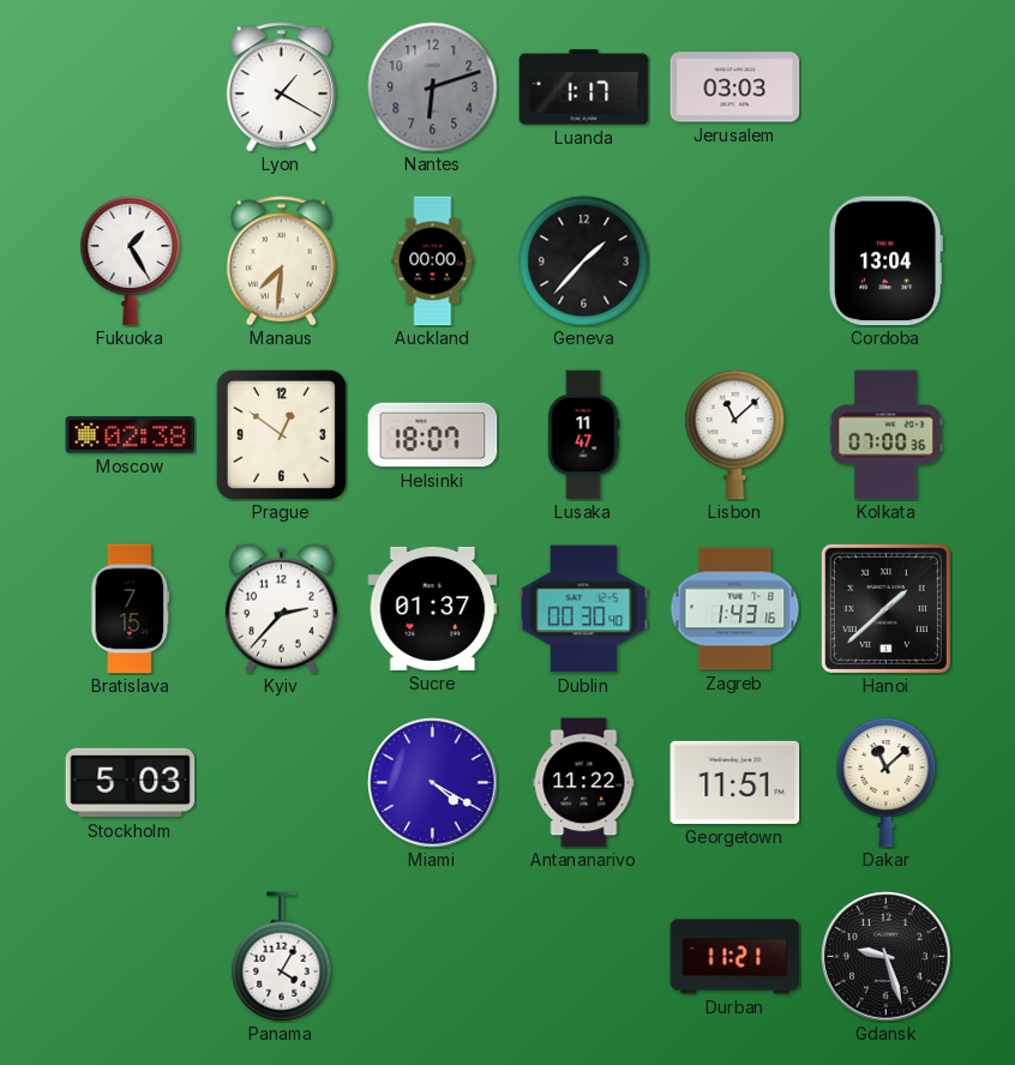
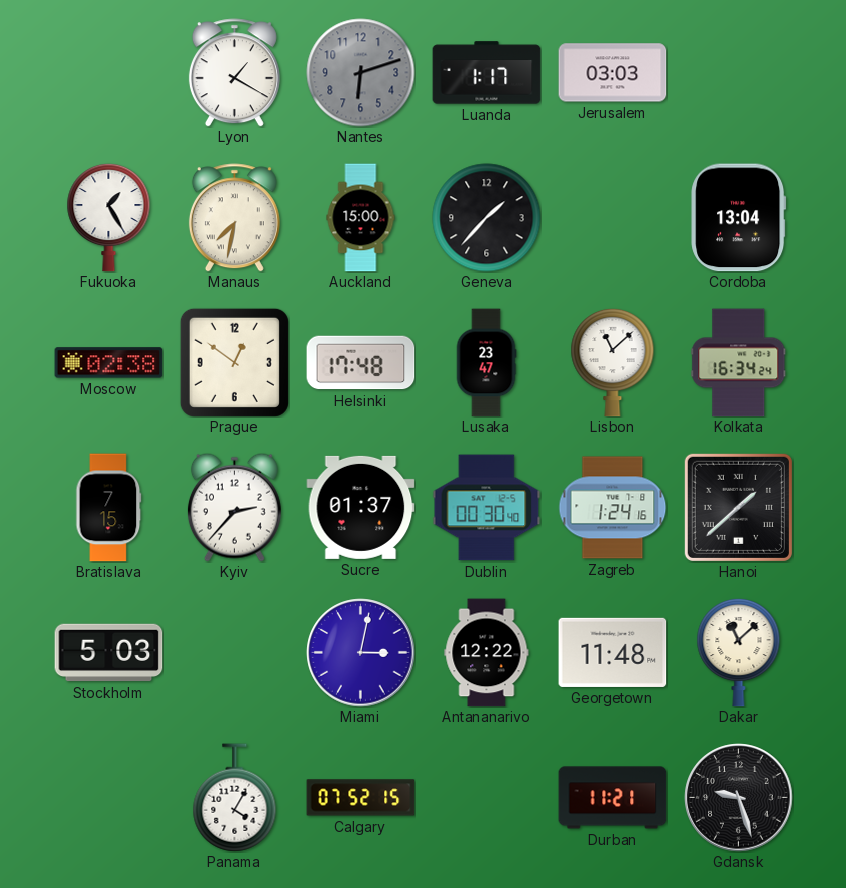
Manaus: 7:31 -> 7:32 (234, 218)
Auckland: 00:00 -> 15:00 (361, 218)
Helsinki: 18:07 -> 17:48 (361, 363)
Lusaka: 11:47 -> 23:47 (486, 363)
Kolkata: 07:00 -> 16:34 (739, 363)
Zagreb: 1:43 -> 1:24 (613, 508)
Miami: 4:20 -> 3:02 (361, 653)
Antananarivo: 11:22 -> 12:22 (487, 653)
Georgetown: 11:51 -> 11:48 (613, 652)
Calgary: none -> 07:52 (361, 798)
